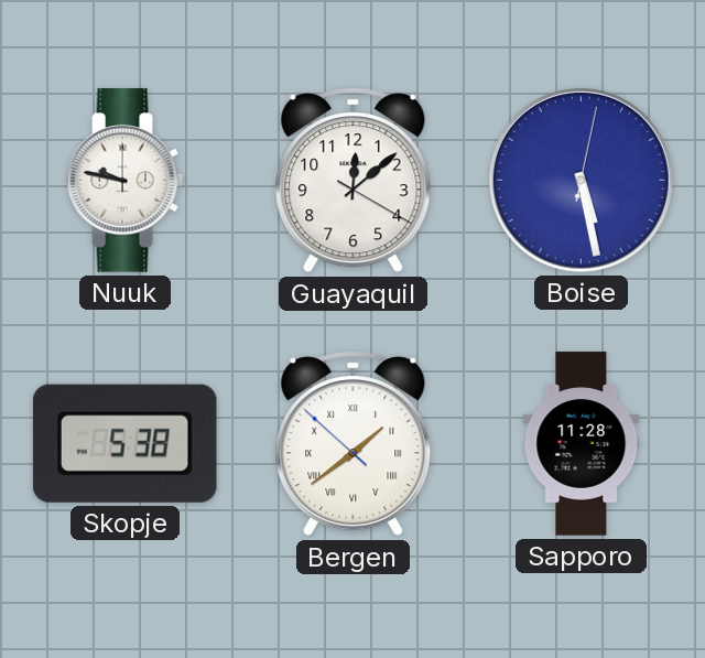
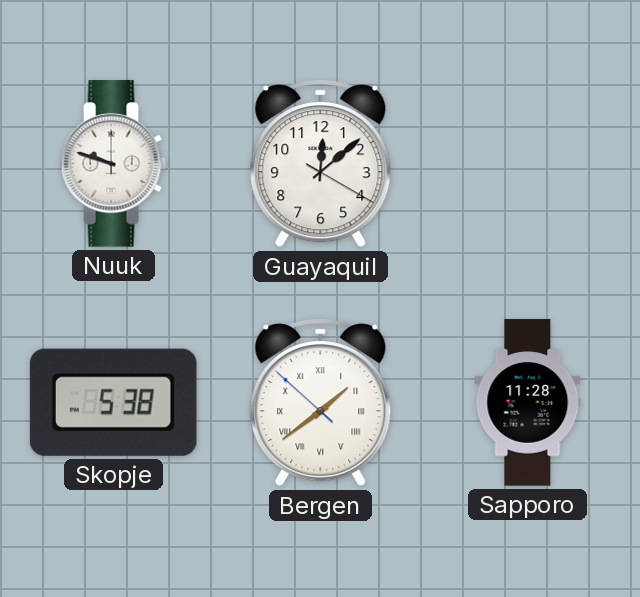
Nuuk: 9:47 -> 9:48 (114, 164)
Boise: 5:28 -> none (581, 180)
